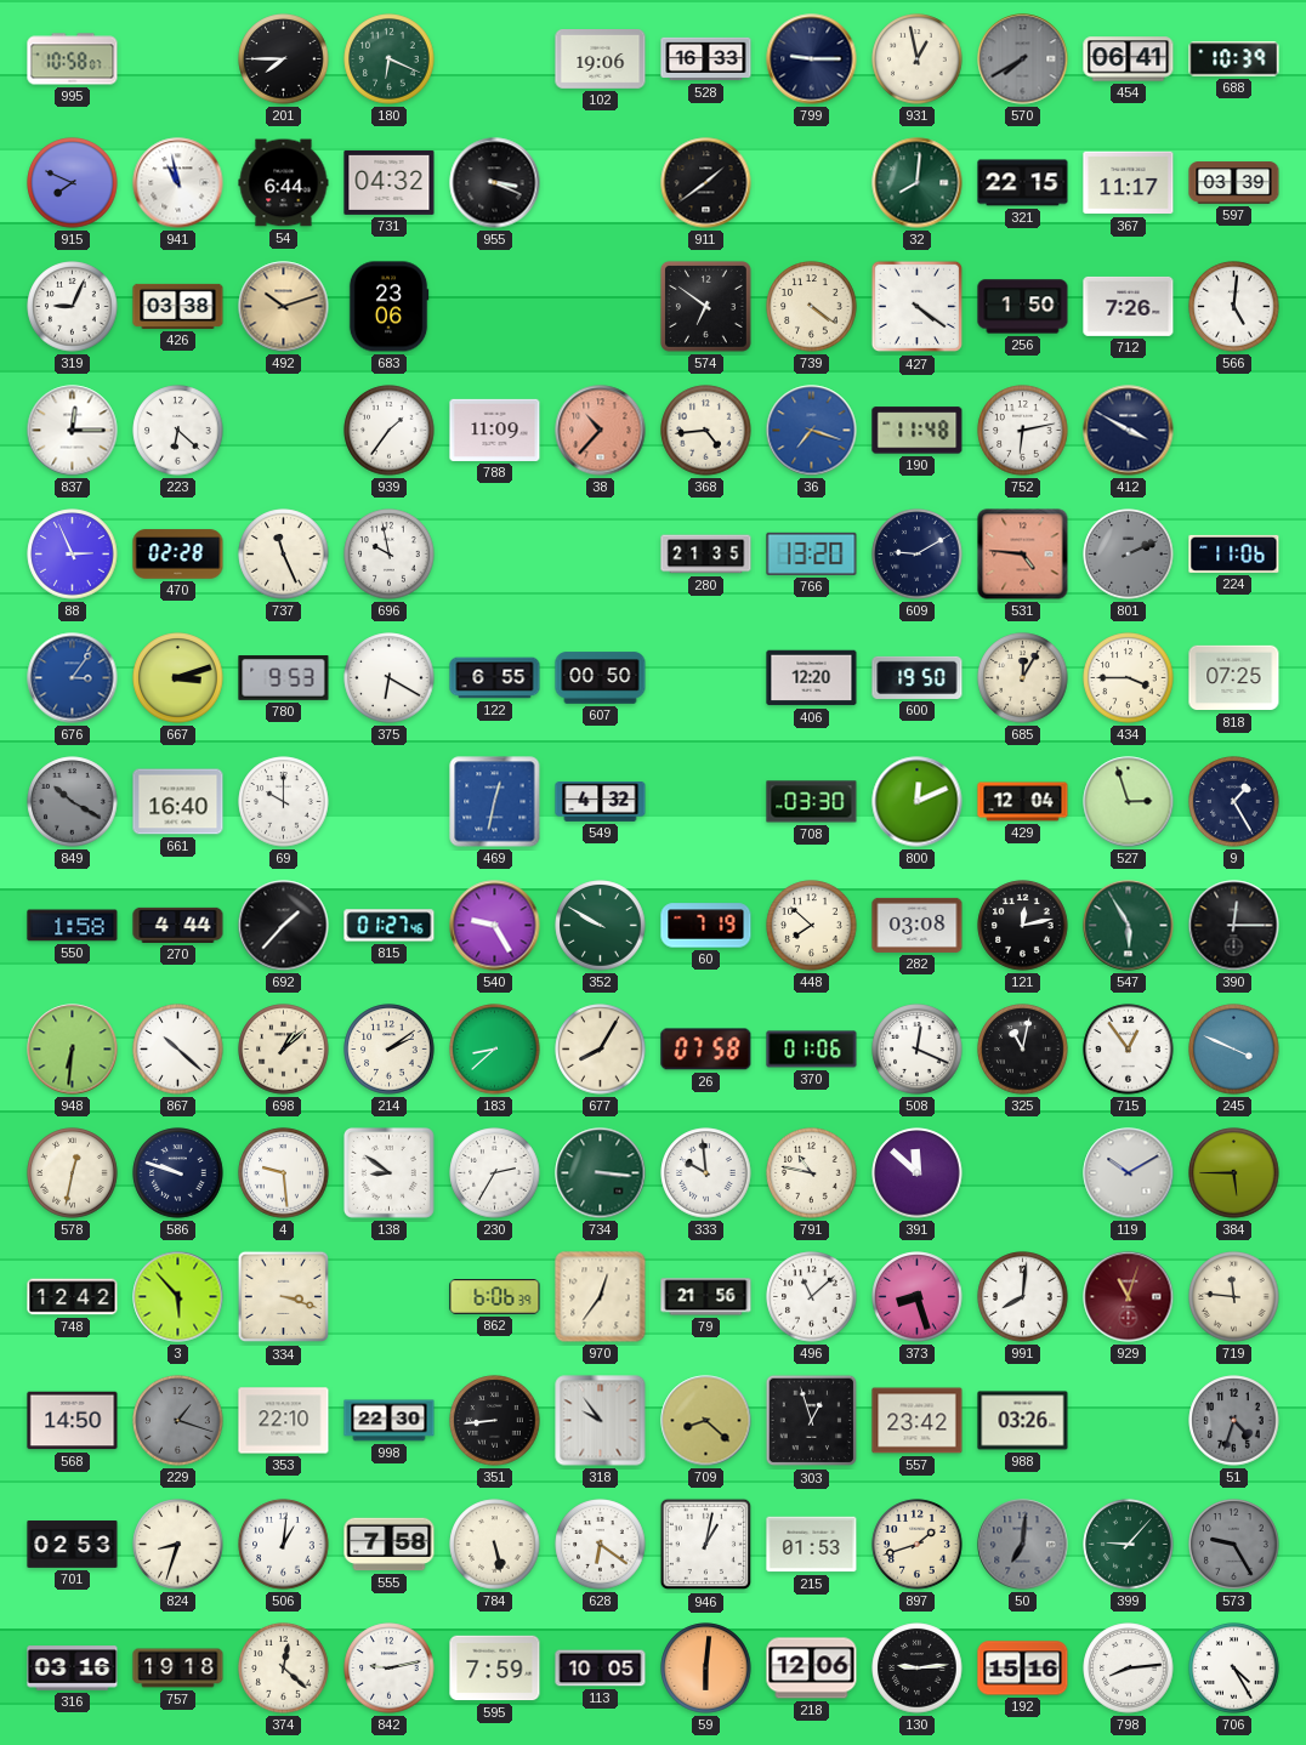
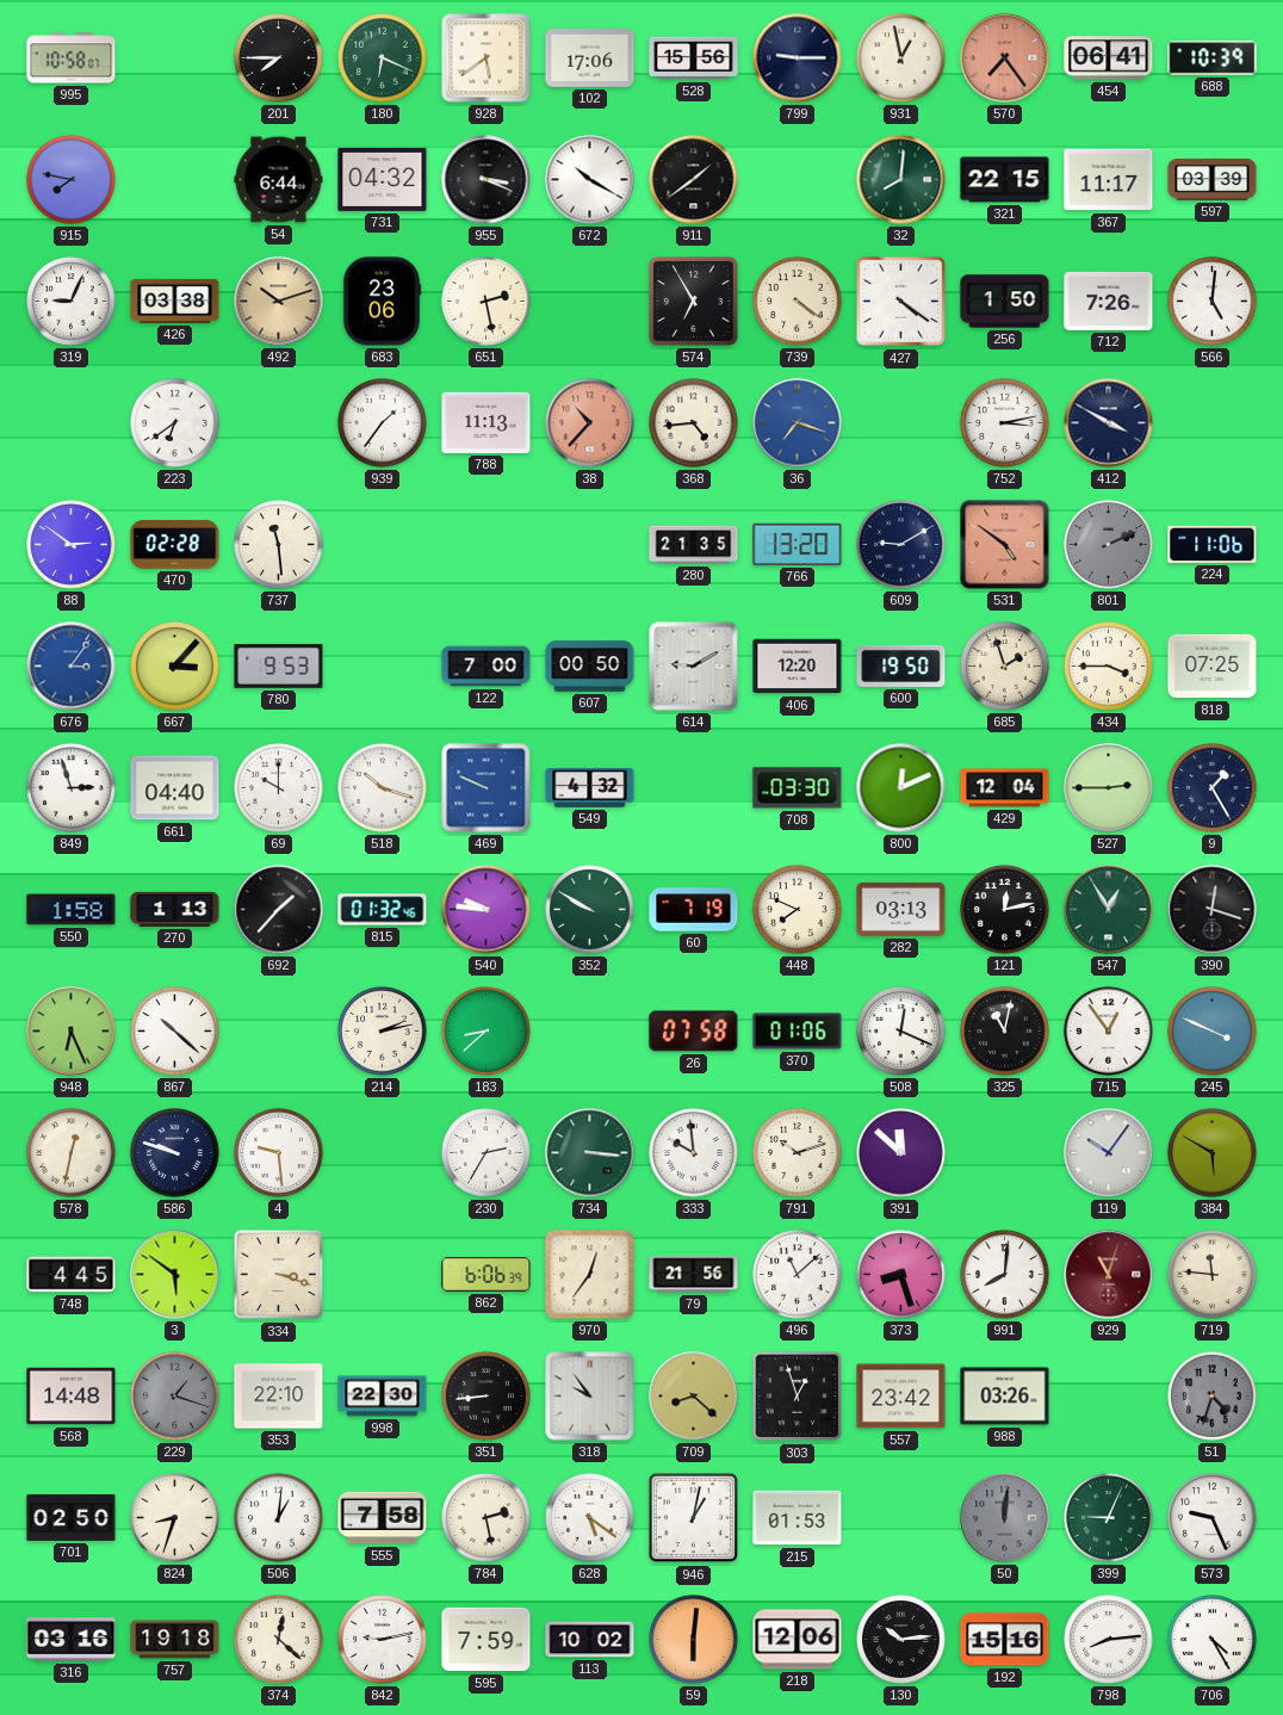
928: none -> 5:39 (486, 58)
102: 19:06 -> 17:06 (590, 58)
528: 16:33 -> 15:56 (694, 58)
570: 7:40 -> 7:24 (1005, 58)
570 dial: grey -> salmon (1005, 58)
915: 7:49 -> 7:47 (72, 180)
941: 10:58 -> none (178, 183)
672: none -> 10:20 (590, 180)
651: none -> 2:28 (486, 302)
574: 6:51 -> 6:55 (694, 302)
837: 12:15 -> none (73, 431)
223: 6:22 -> 6:39 (175, 423)
788: 11:09 -> 11:13 (486, 422)
190: 11:48 -> none (918, 431)
752: 6:13 -> 3:13 (1005, 423)
88: 2:56 -> 2:51 (72, 545)
737: 11:26 -> 11:29 (279, 545)
696: 9:58 -> none (390, 555)
531: 4:46 -> 4:51 (1005, 545)
667: 3:12 -> 3:07 (175, 667)
375: 6:20 -> none (390, 678)
122: 6:55 -> 7:00 (486, 667)
614: none -> 9:10 (694, 667)
685: 12:05 -> 1:57 (1005, 667)
849: 10:20 -> 2:57 (72, 788)
849 dial: grey -> white (72, 788)
661: 16:40 -> 04:40 (175, 788)
518: none -> 10:18 (383, 788)
469: 12:32 -> 9:49 (486, 788)
527: 2:57 -> 2:45 (1109, 788)
270: 4:44 -> 1:13 (175, 909)
815: 01:27 -> 01:32 (383, 910)
540: 9:25 -> 9:46 (486, 910)
448: 7:52 -> 7:49 (798, 910)
282: 03:08 -> 03:13 (901, 909)
547: 5:55 -> 12:55 (1109, 910)
390: 12:15 -> 12:18 (1213, 910)
948: 6:31 -> 6:26 (72, 1032)
698: 1:08 -> none (284, 1050)
214: 2:09 -> 2:13 (383, 1032)
677: 8:05 -> none (601, 1050)
138: 8:51 -> none (390, 1173)
791: 10:47 -> 10:12 (798, 1153)
119: 10:10 -> 10:06 (1109, 1153)
384: 5:45 -> 5:50 (1213, 1153)
748: 12:42 -> 4:45 (72, 1275)
3: 5:53 -> 5:51 (175, 1275)
568: 14:50 -> 14:48 (72, 1397)
701: 02:53 -> 02:50 (72, 1518)
784: 5:28 -> 2:28 (486, 1518)
628: 6:21 -> 5:21 (590, 1518)
897: 1:42 -> none (918, 1545)
50: 7:01 -> 12:01 (1005, 1518)
399: 9:07 -> 9:04 (1109, 1518)
573: 9:25 -> 9:26 (1213, 1518)
573 dial: grey -> white (1213, 1518)
113: 10:05 -> 10:02 (590, 1640)
130: 9:14 -> 10:14 (901, 1640)
